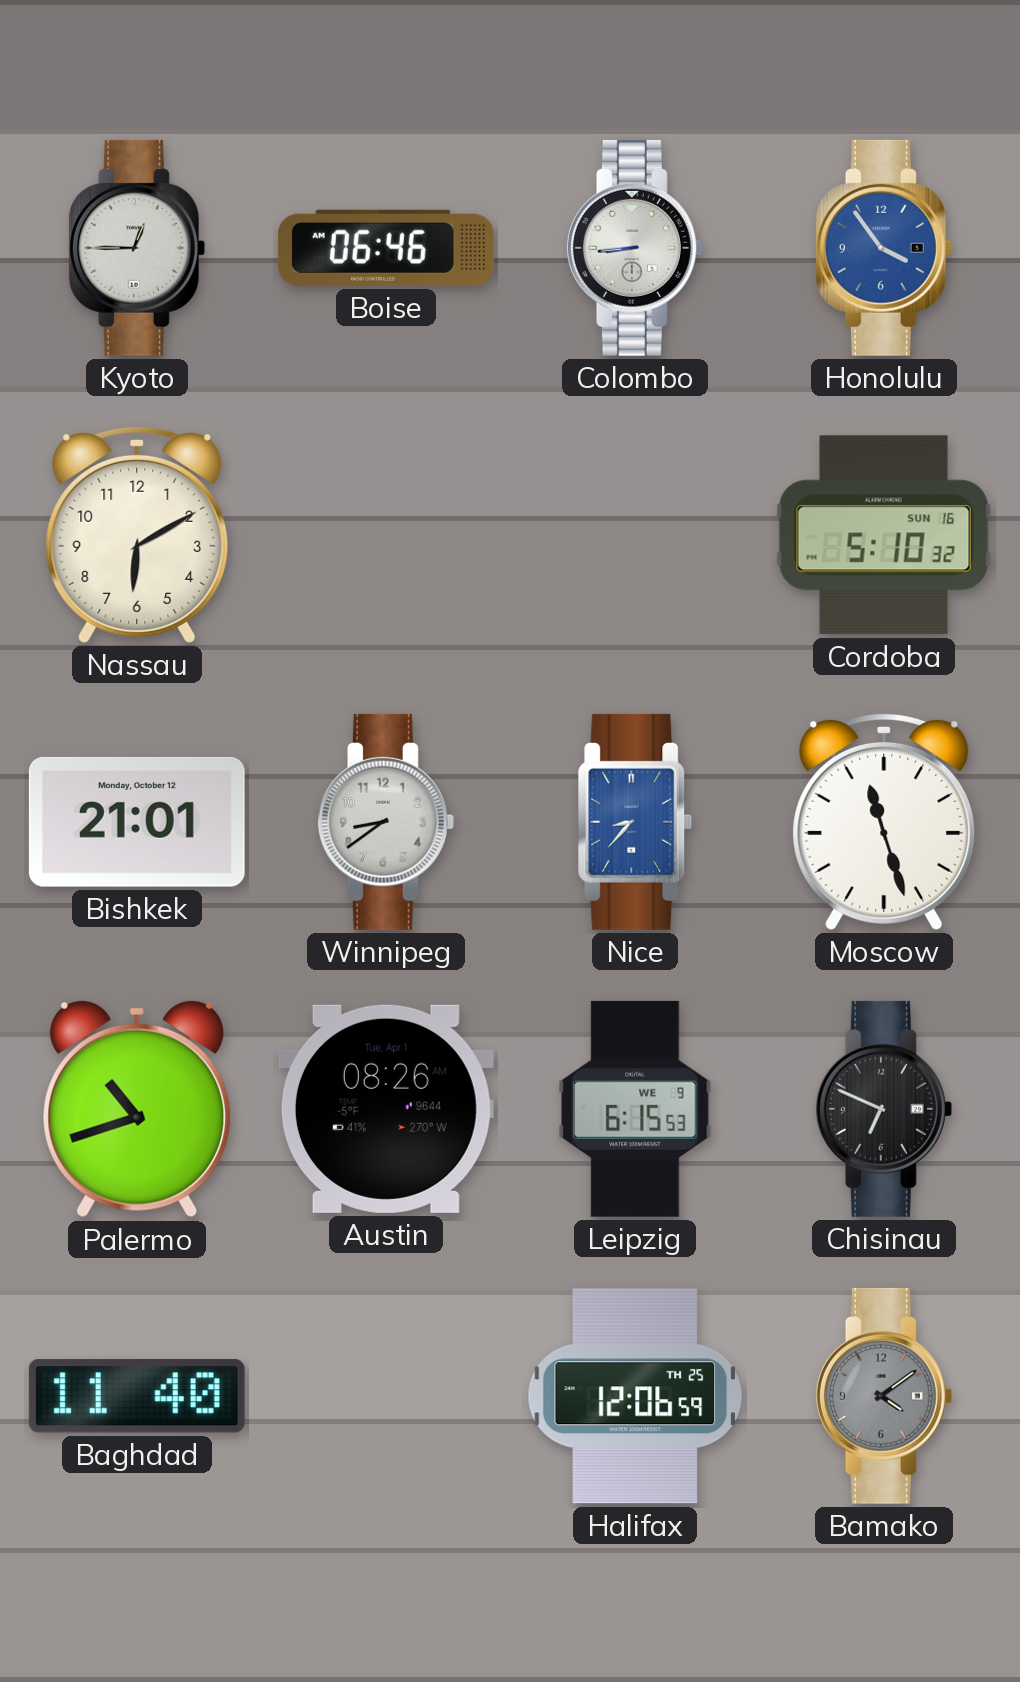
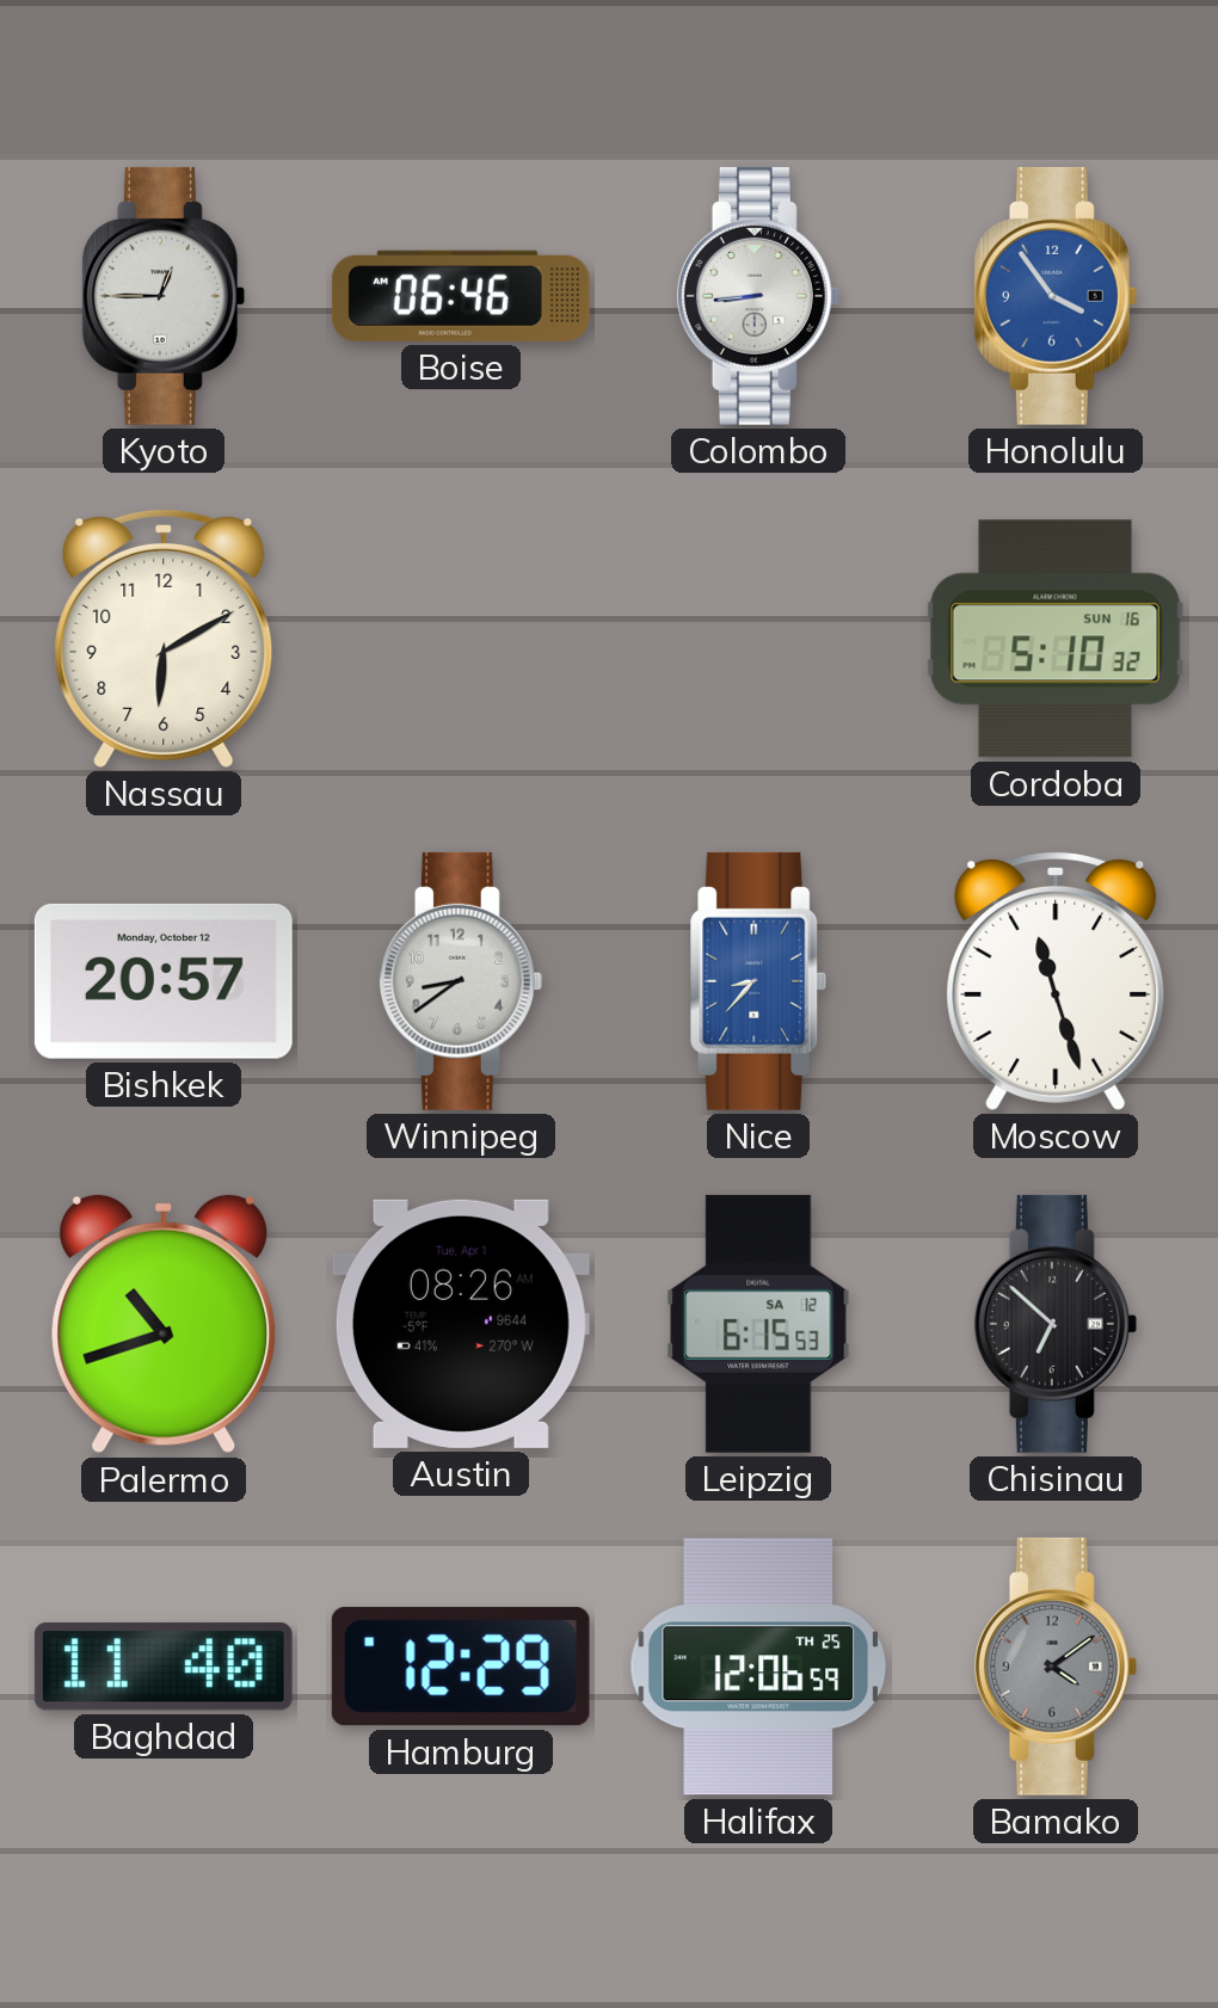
Bishkek: 21:01 -> 20:57 (164, 981)
Leipzig date: WE 9 -> SA 12 (758, 1324)
Chisinau: 6:49 -> 6:52 (1056, 1324)
Hamburg: none -> 12:29 (461, 1667)
